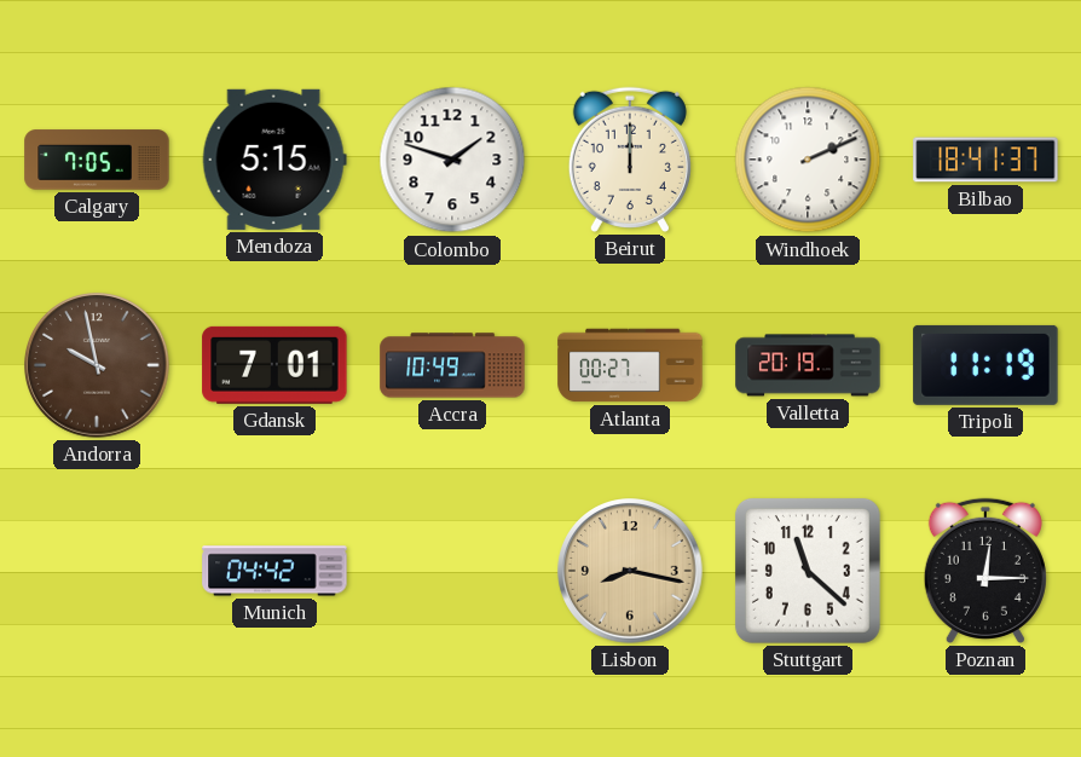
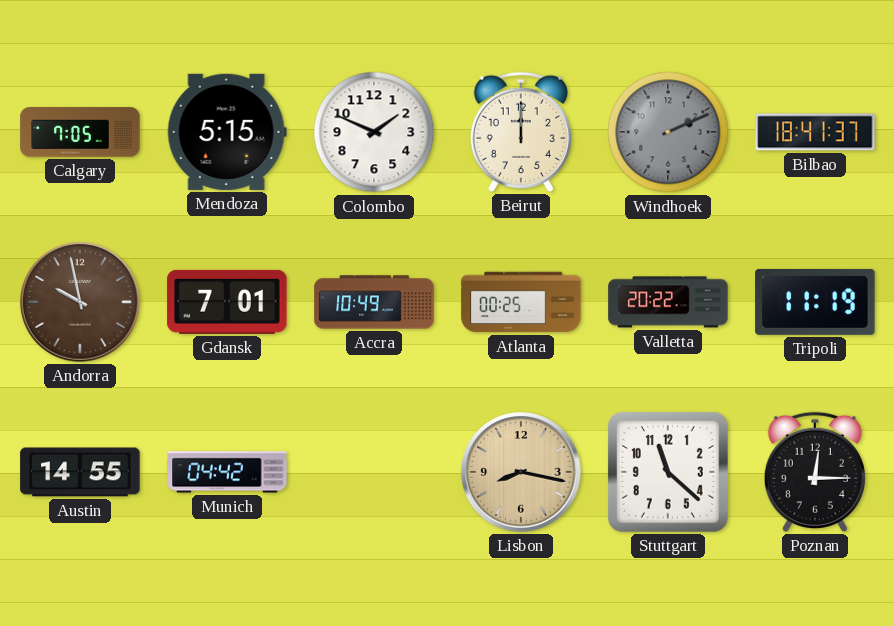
Colombo: 1:48 -> 1:49 (374, 132)
Windhoek dial: white -> grey (668, 132)
Atlanta: 00:27 -> 00:25 (521, 302)
Valletta: 20:19 -> 20:22 (668, 302)
Austin: none -> 14:55 (80, 472)
